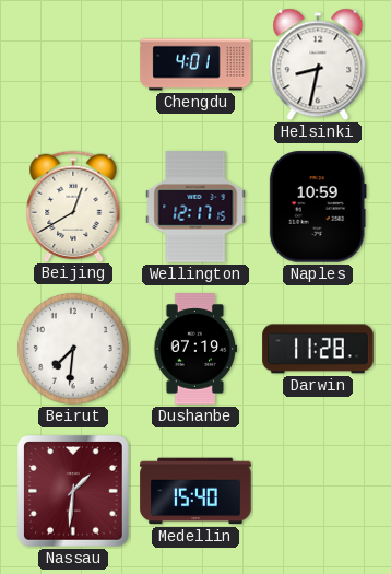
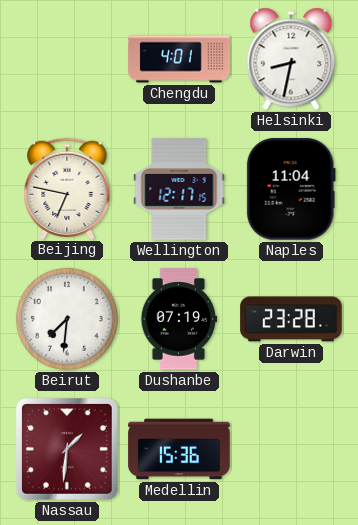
Beijing: 12:40 -> 6:47 (67, 188)
Naples: 10:59 -> 11:04 (291, 189)
Darwin: 11:28 -> 23:28 (291, 319)
Medellin: 15:40 -> 15:36 (179, 449)
